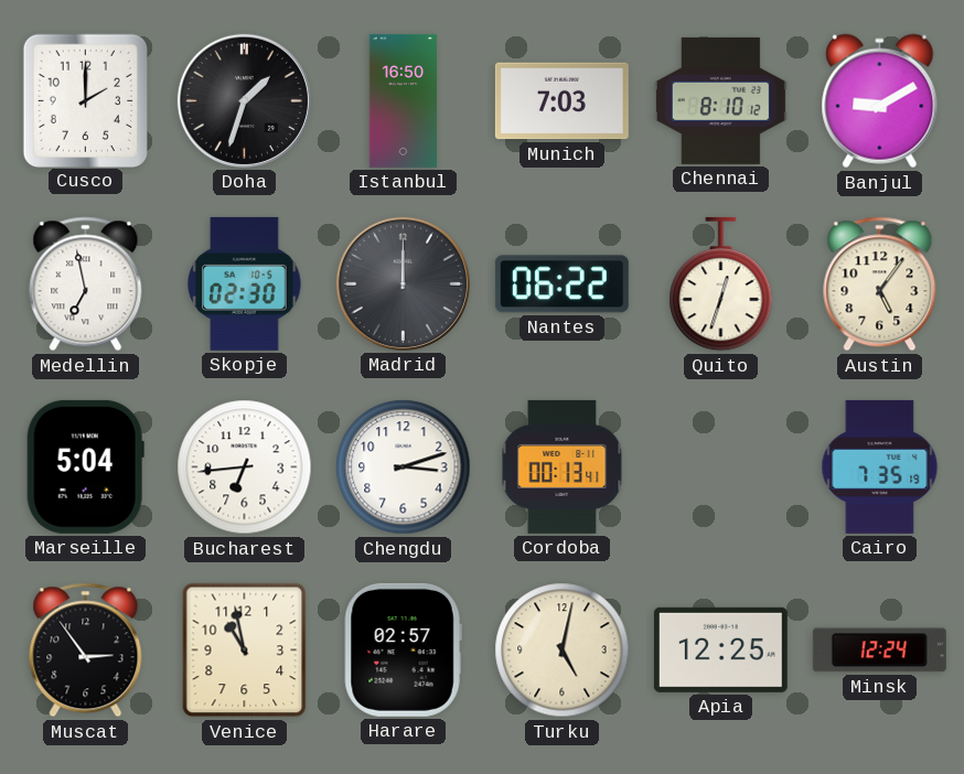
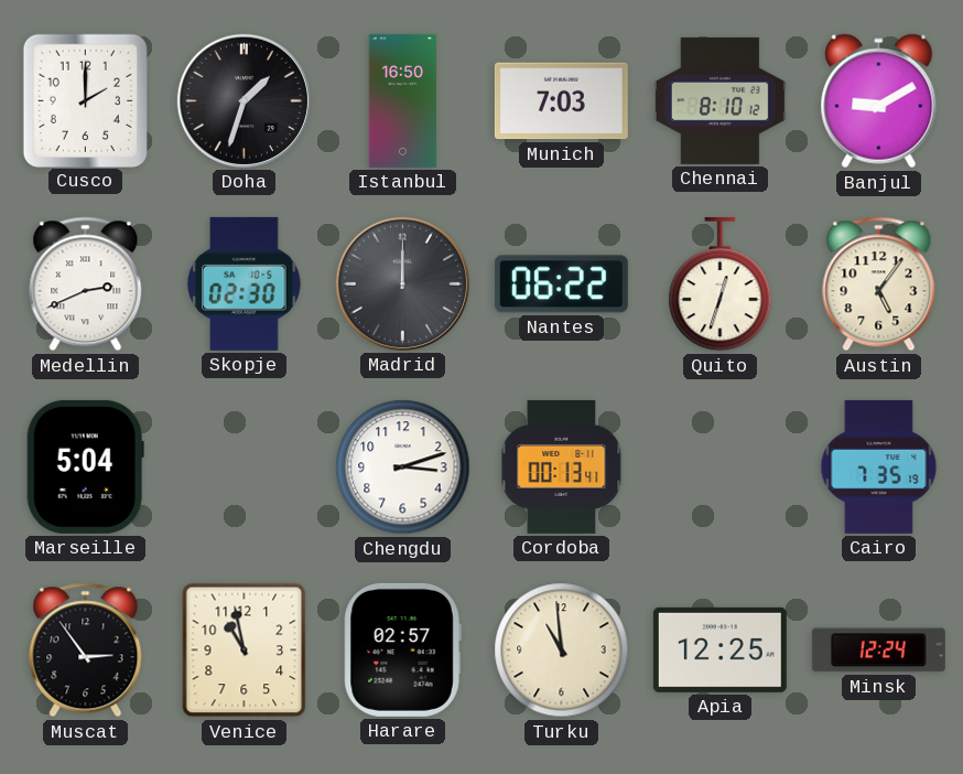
Medellin: 6:58 -> 2:41 (86, 284)
Bucharest: 6:44 -> none (245, 467)
Turku: 5:02 -> 10:59 (562, 651)
